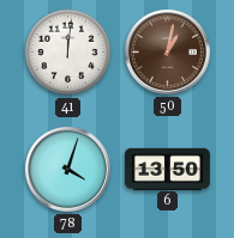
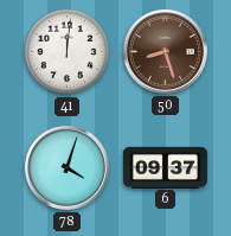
50: 1:02 -> 8:27 (165, 51)
6: 13:50 -> 09:37 (165, 167)
